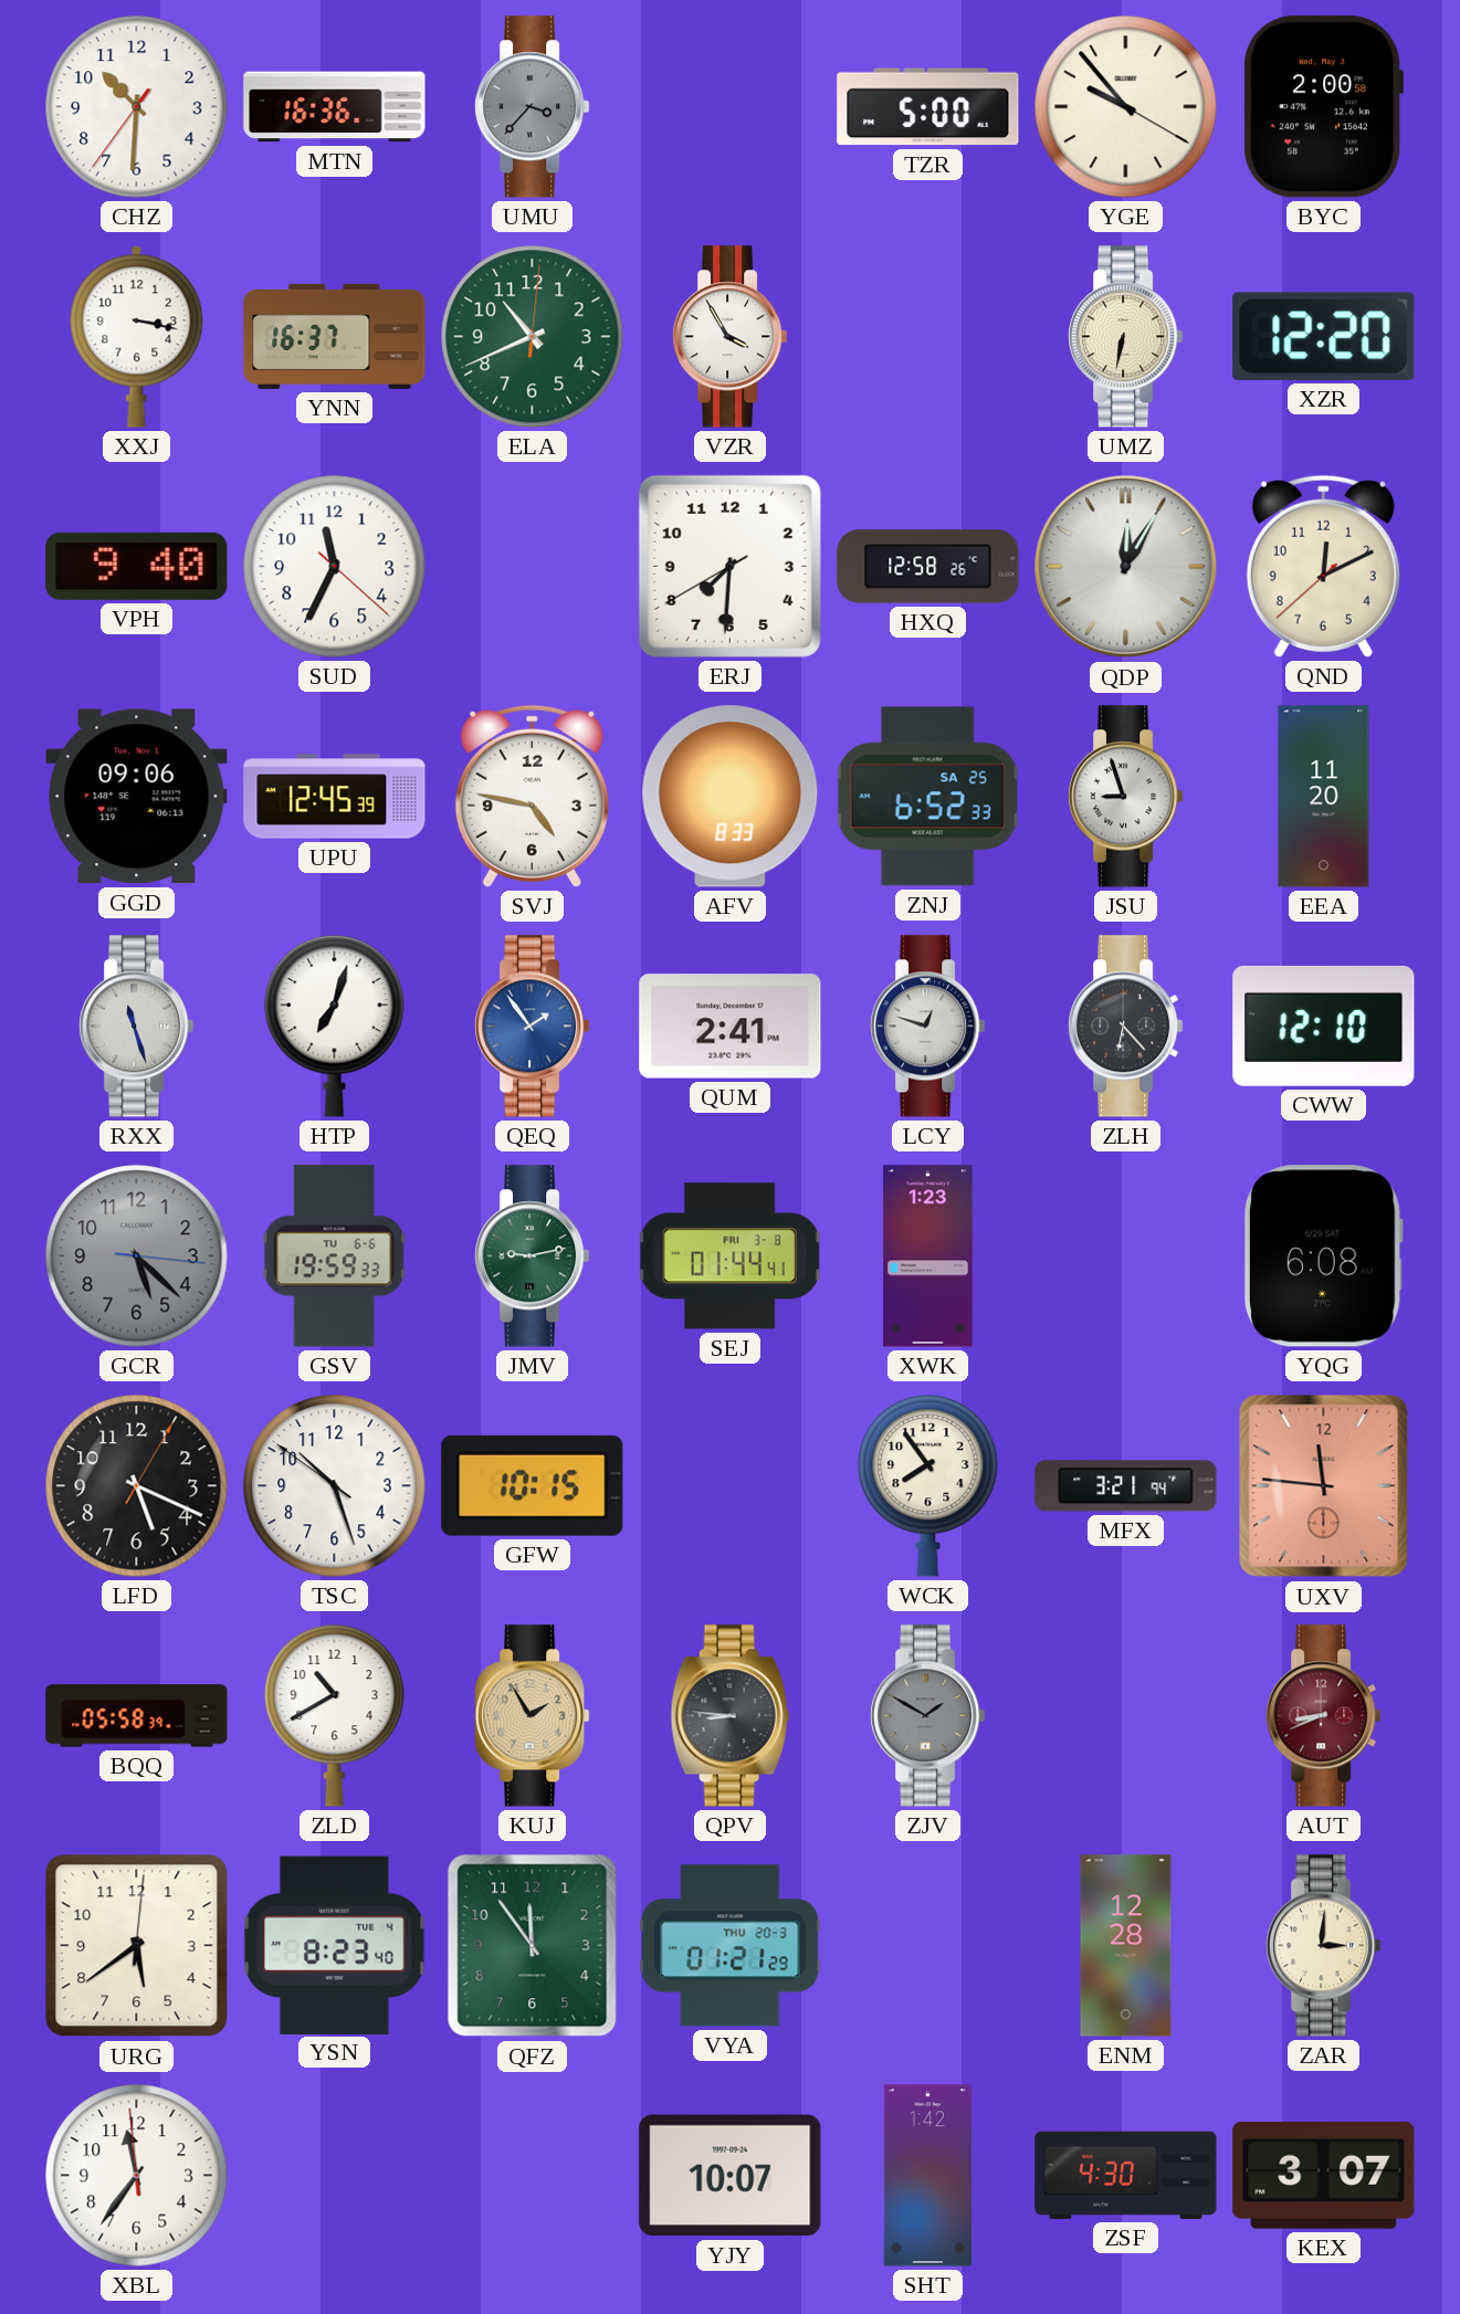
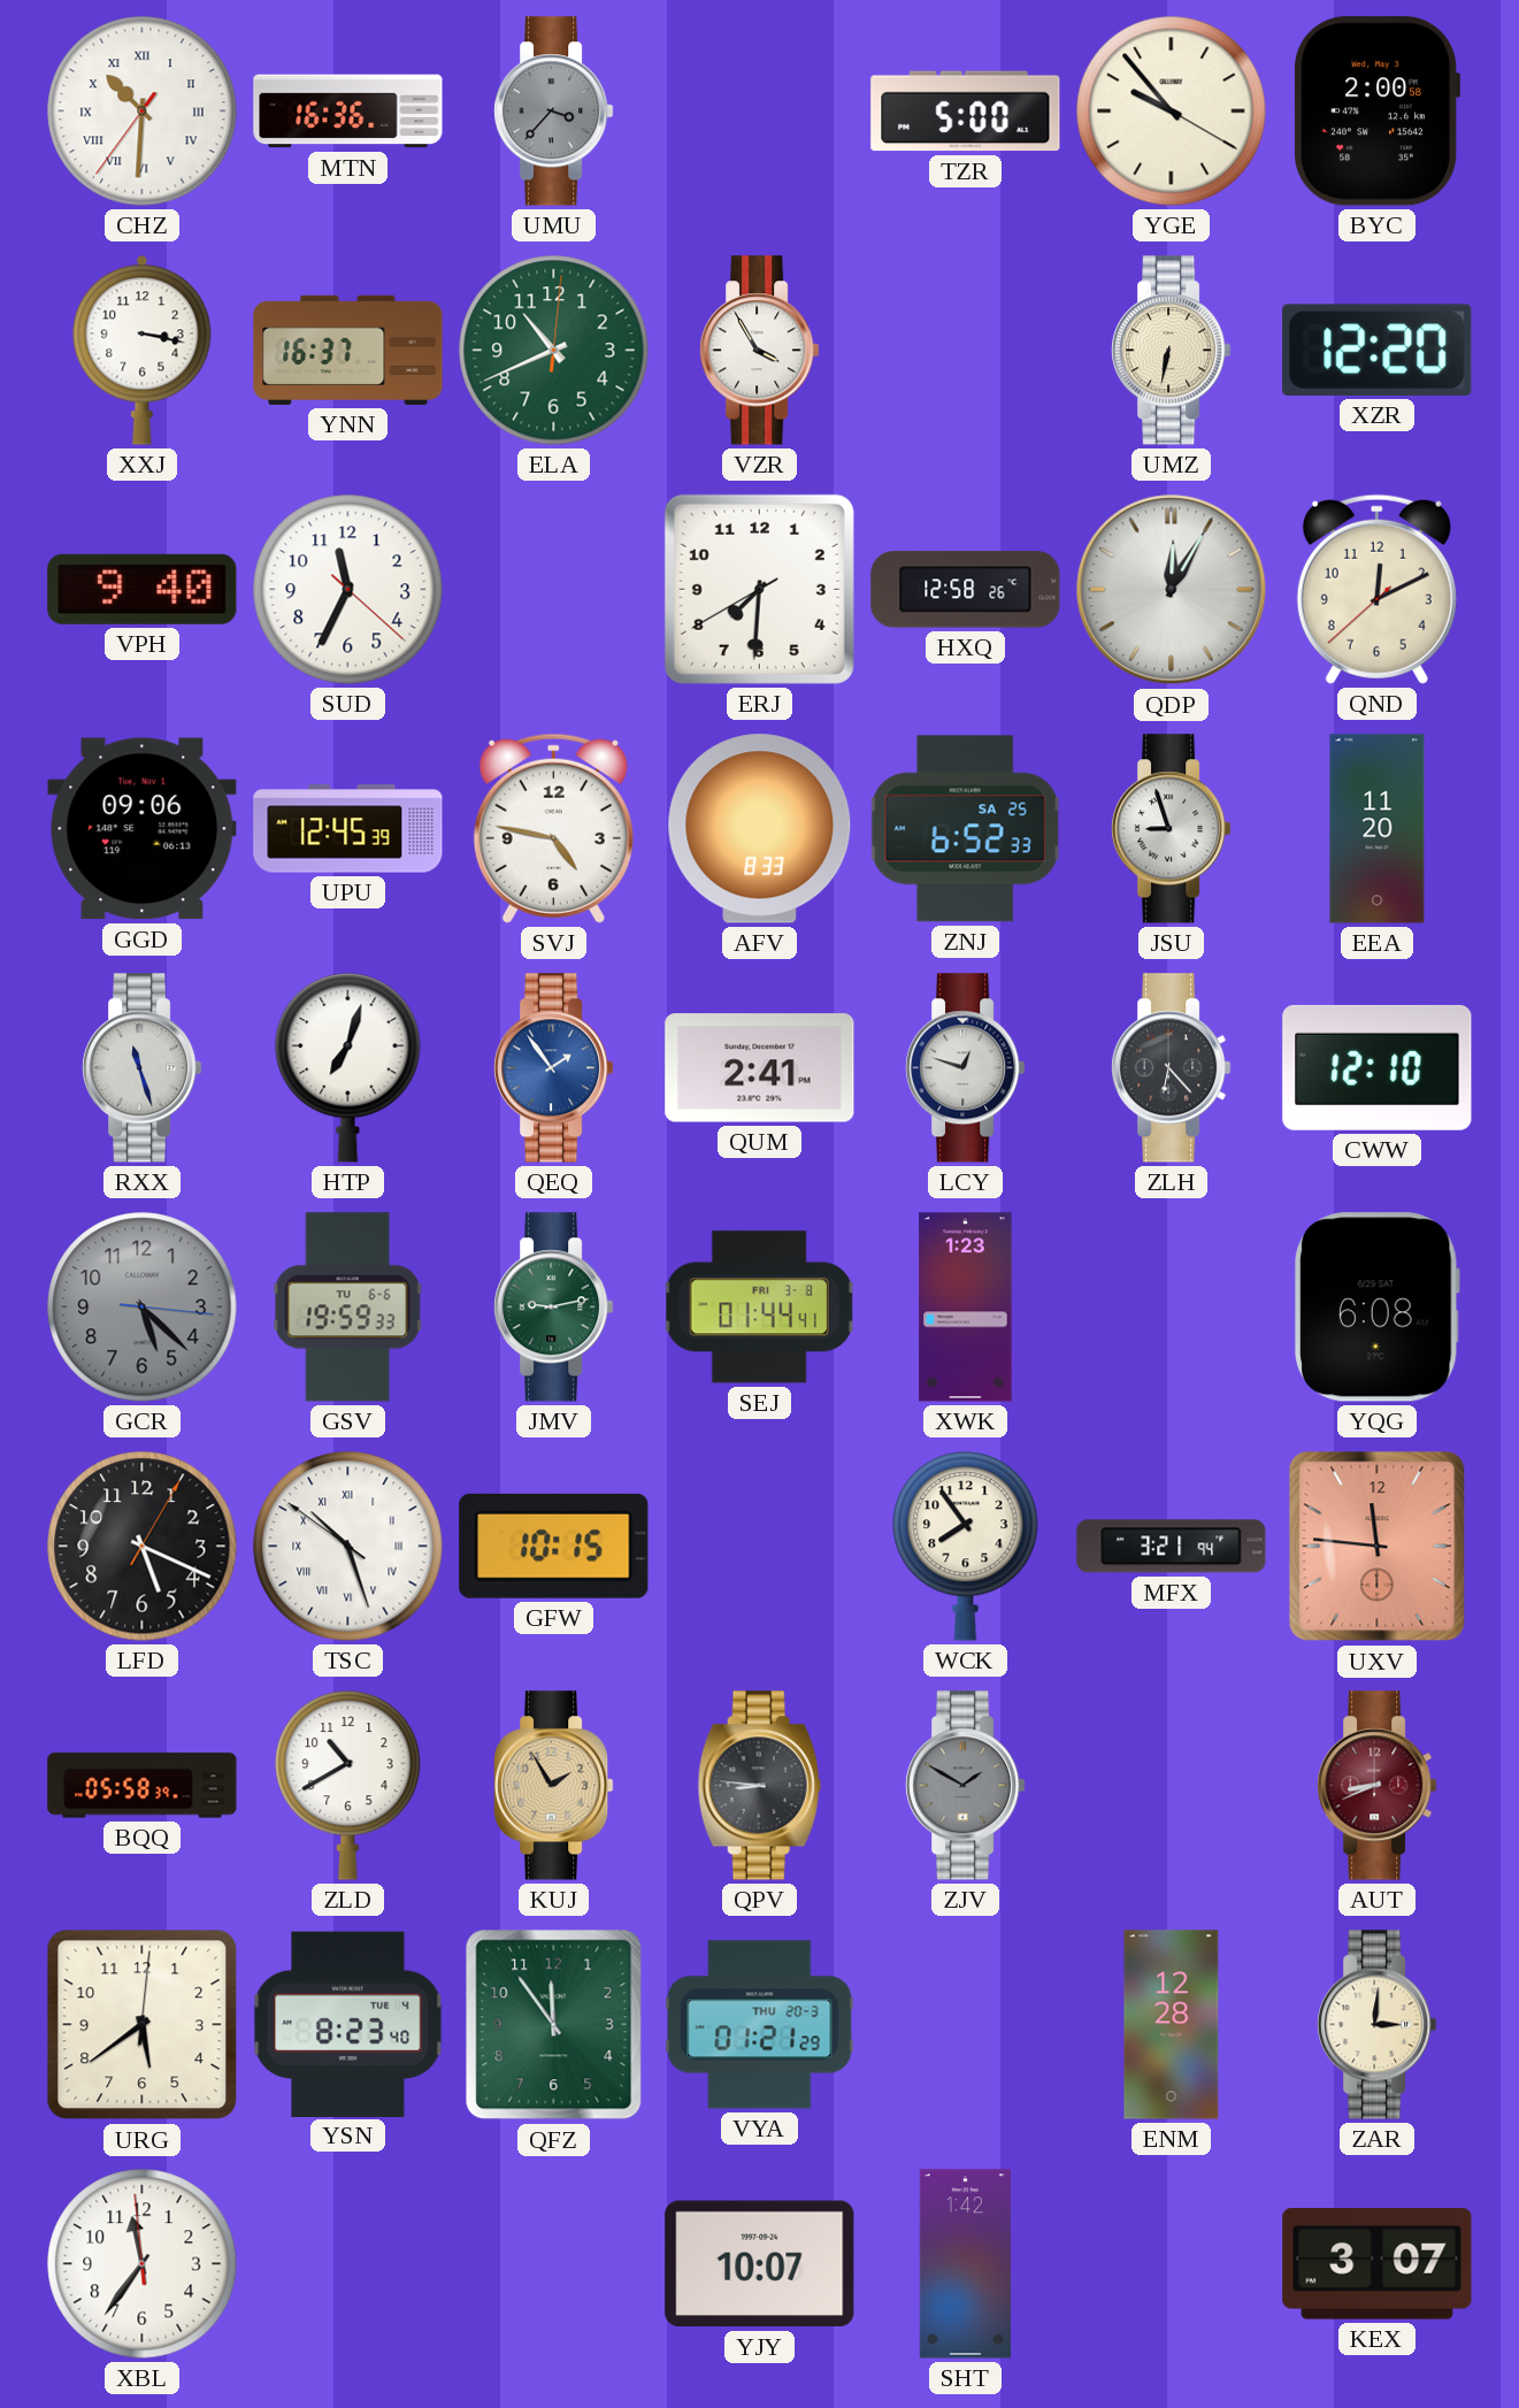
CHZ numerals: Arabic -> Roman (143, 112)
TSC numerals: Arabic -> Roman (348, 1547)
ZSF: 4:30 -> none (1126, 2175)
